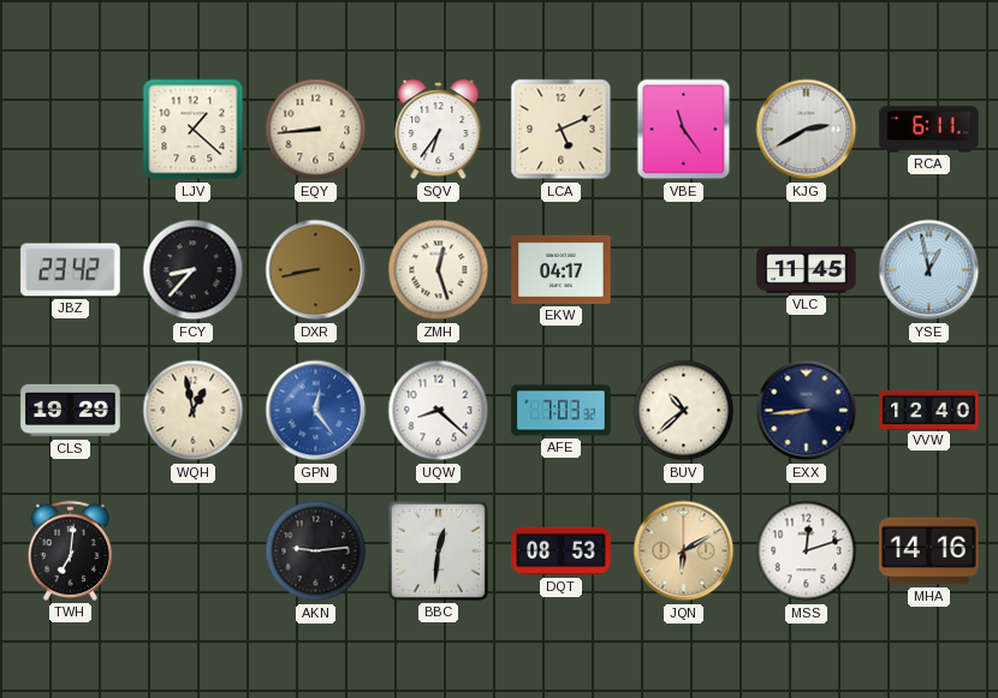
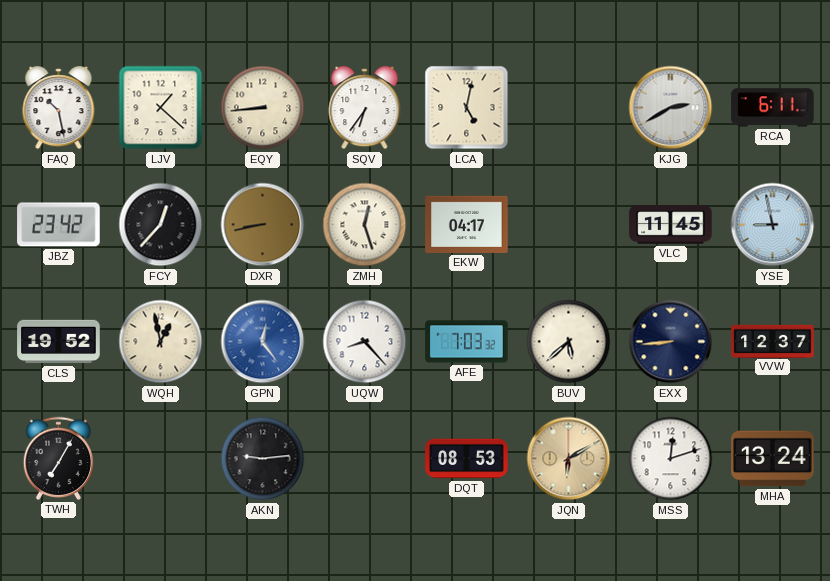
FAQ: none -> 10:28 (59, 108)
LCA: 5:11 -> 5:02 (467, 108)
VBE: 11:24 -> none (684, 130)
FCY: 8:37 -> 12:37 (161, 225)
YSE: 12:58 -> 8:58 (773, 225)
CLS: 19:29 -> 19:52 (59, 342)
UQW: 8:22 -> 8:23 (365, 342)
BUV: 10:38 -> 5:38 (569, 342)
VVW: 12:40 -> 12:37 (773, 341)
TWH: 7:01 -> 7:05 (58, 458)
BBC: 12:31 -> none (438, 550)
MHA: 14:16 -> 13:24 (773, 459)
